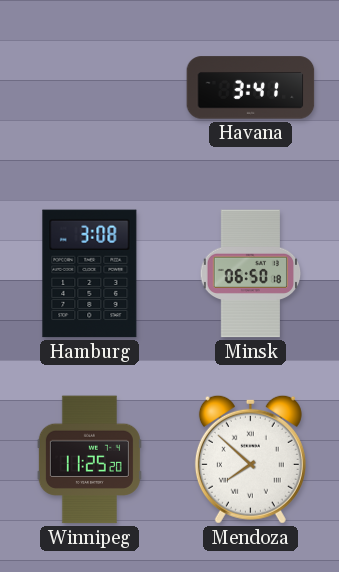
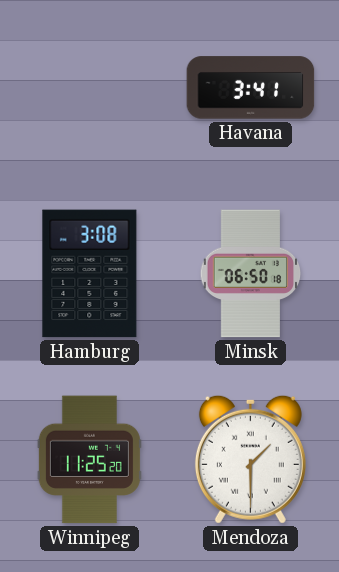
Mendoza: 7:52 -> 1:30 (250, 459)
